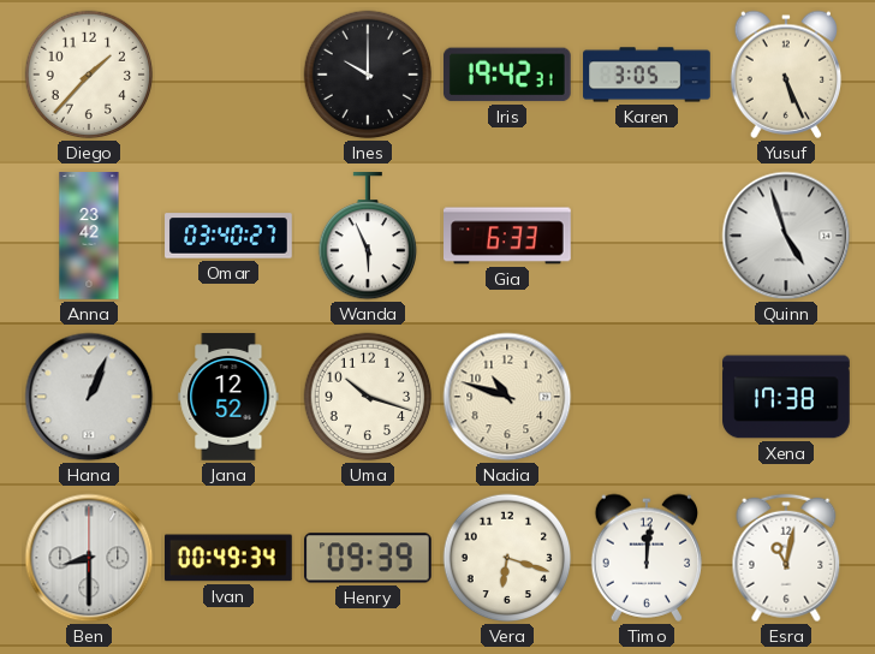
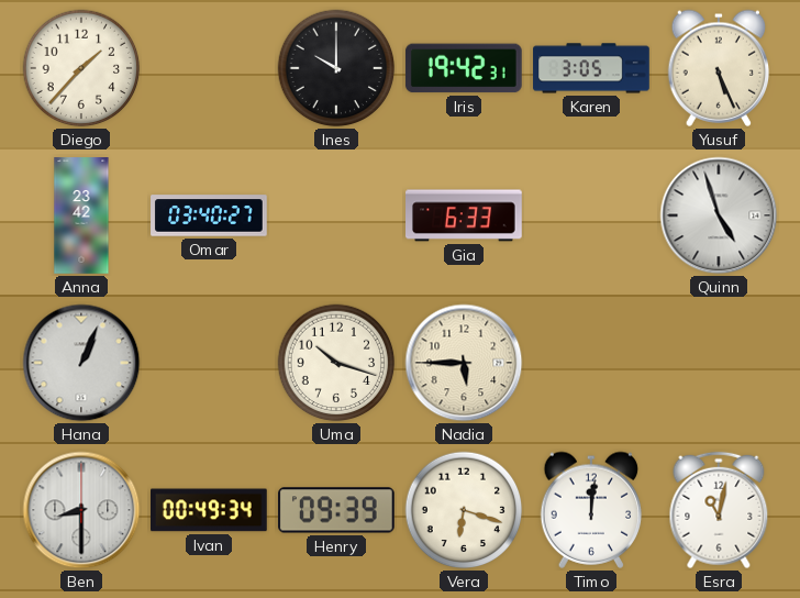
Wanda: 5:56 -> none (368, 237)
Jana: 12:52 -> none (228, 397)
Nadia: 10:48 -> 5:45 (464, 363)
Xena: 17:38 -> none (786, 397)
